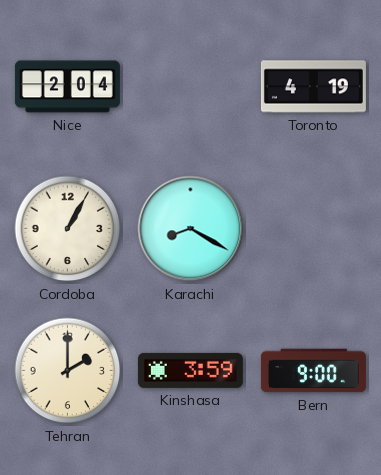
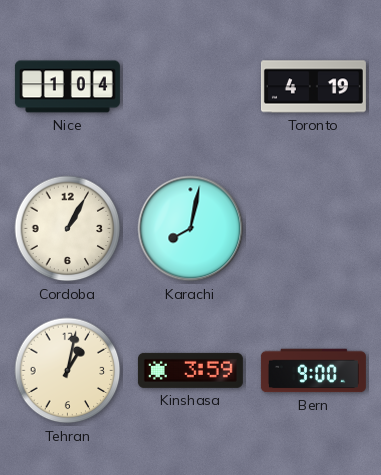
Nice: 2:04 -> 1:04 (67, 87)
Karachi: 8:20 -> 8:02 (191, 229)
Tehran: 2:00 -> 1:02 (68, 371)
